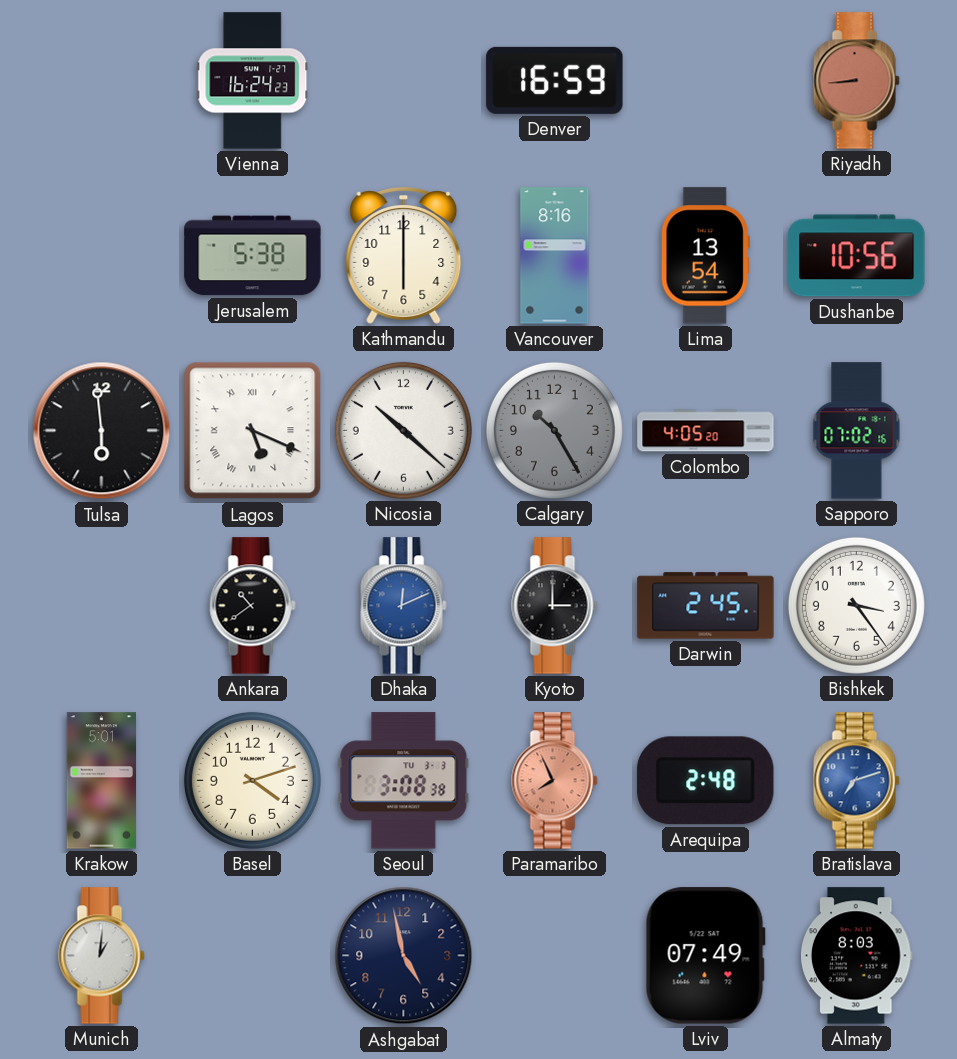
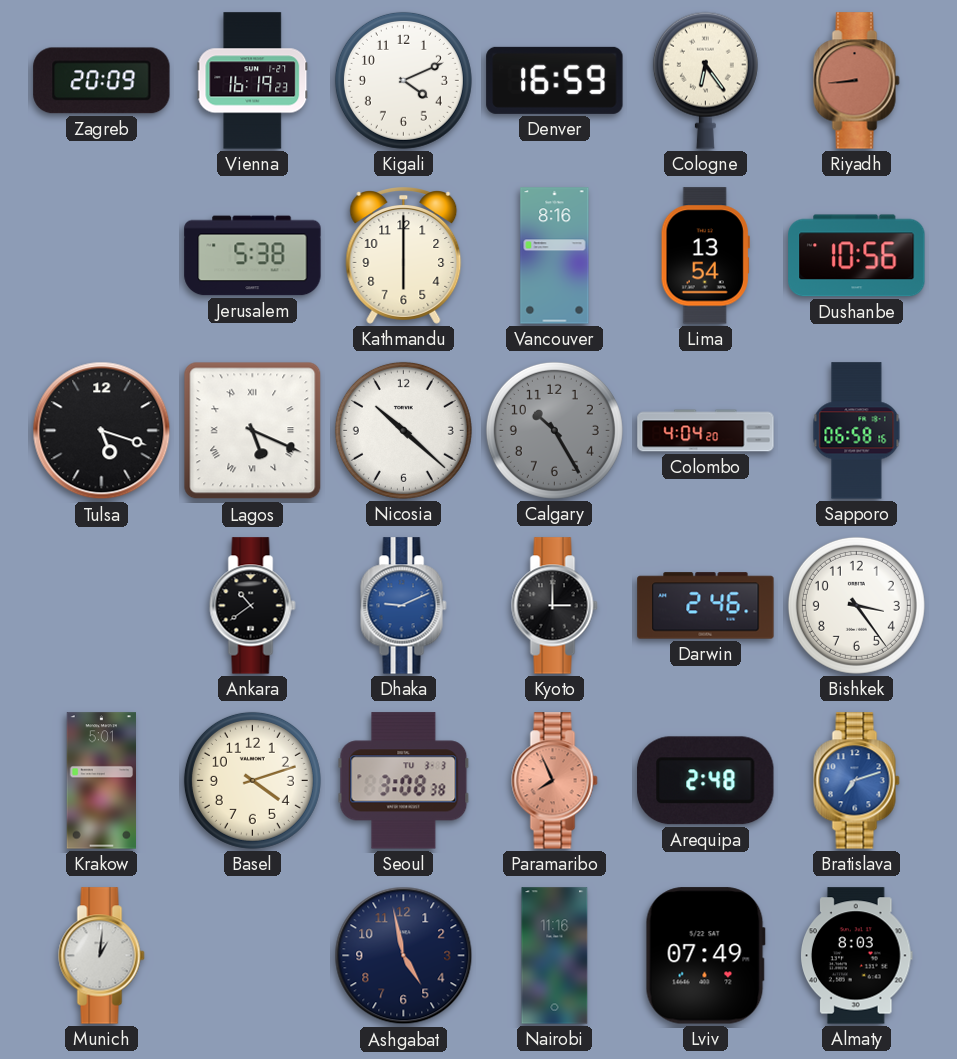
Zagreb: none -> 20:09 (102, 81)
Vienna: 16:24 -> 16:19 (253, 81)
Kigali: none -> 4:11 (403, 80)
Cologne: none -> 6:24 (705, 80)
Tulsa: 5:59 -> 5:18 (102, 431)
Colombo: 4:05 -> 4:04 (706, 431)
Sapporo: 07:02 -> 06:58 (857, 431)
Dhaka: 12:11 -> 9:11 (404, 606)
Darwin: 2:45 -> 2:46 (706, 606)
Nairobi: none -> 11:16 (555, 956)
